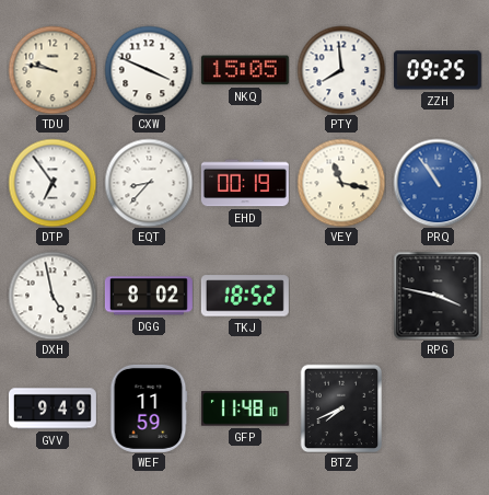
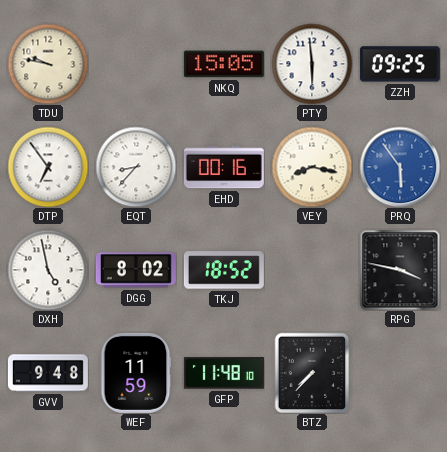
CXW: 3:49 -> none (149, 70)
PTY: 7:59 -> 5:59 (312, 64)
EHD: 00:19 -> 00:16 (224, 167)
VEY: 11:17 -> 8:17 (312, 167)
PRQ: 10:54 -> 5:54 (400, 167)
GVV: 9:49 -> 9:48 (48, 373)
BTZ: 7:41 -> 7:37 (312, 373)
